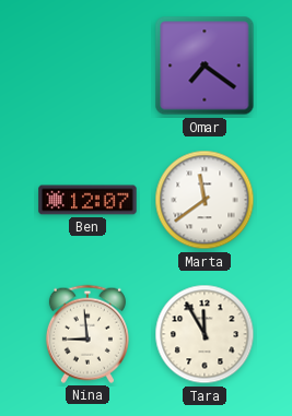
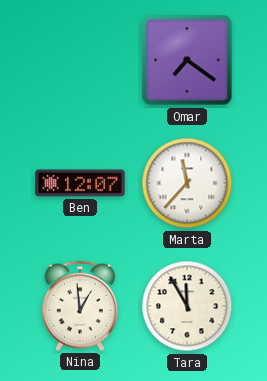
Marta: 11:39 -> 11:37 (187, 183)
Nina: 8:59 -> 12:59 (80, 306)
